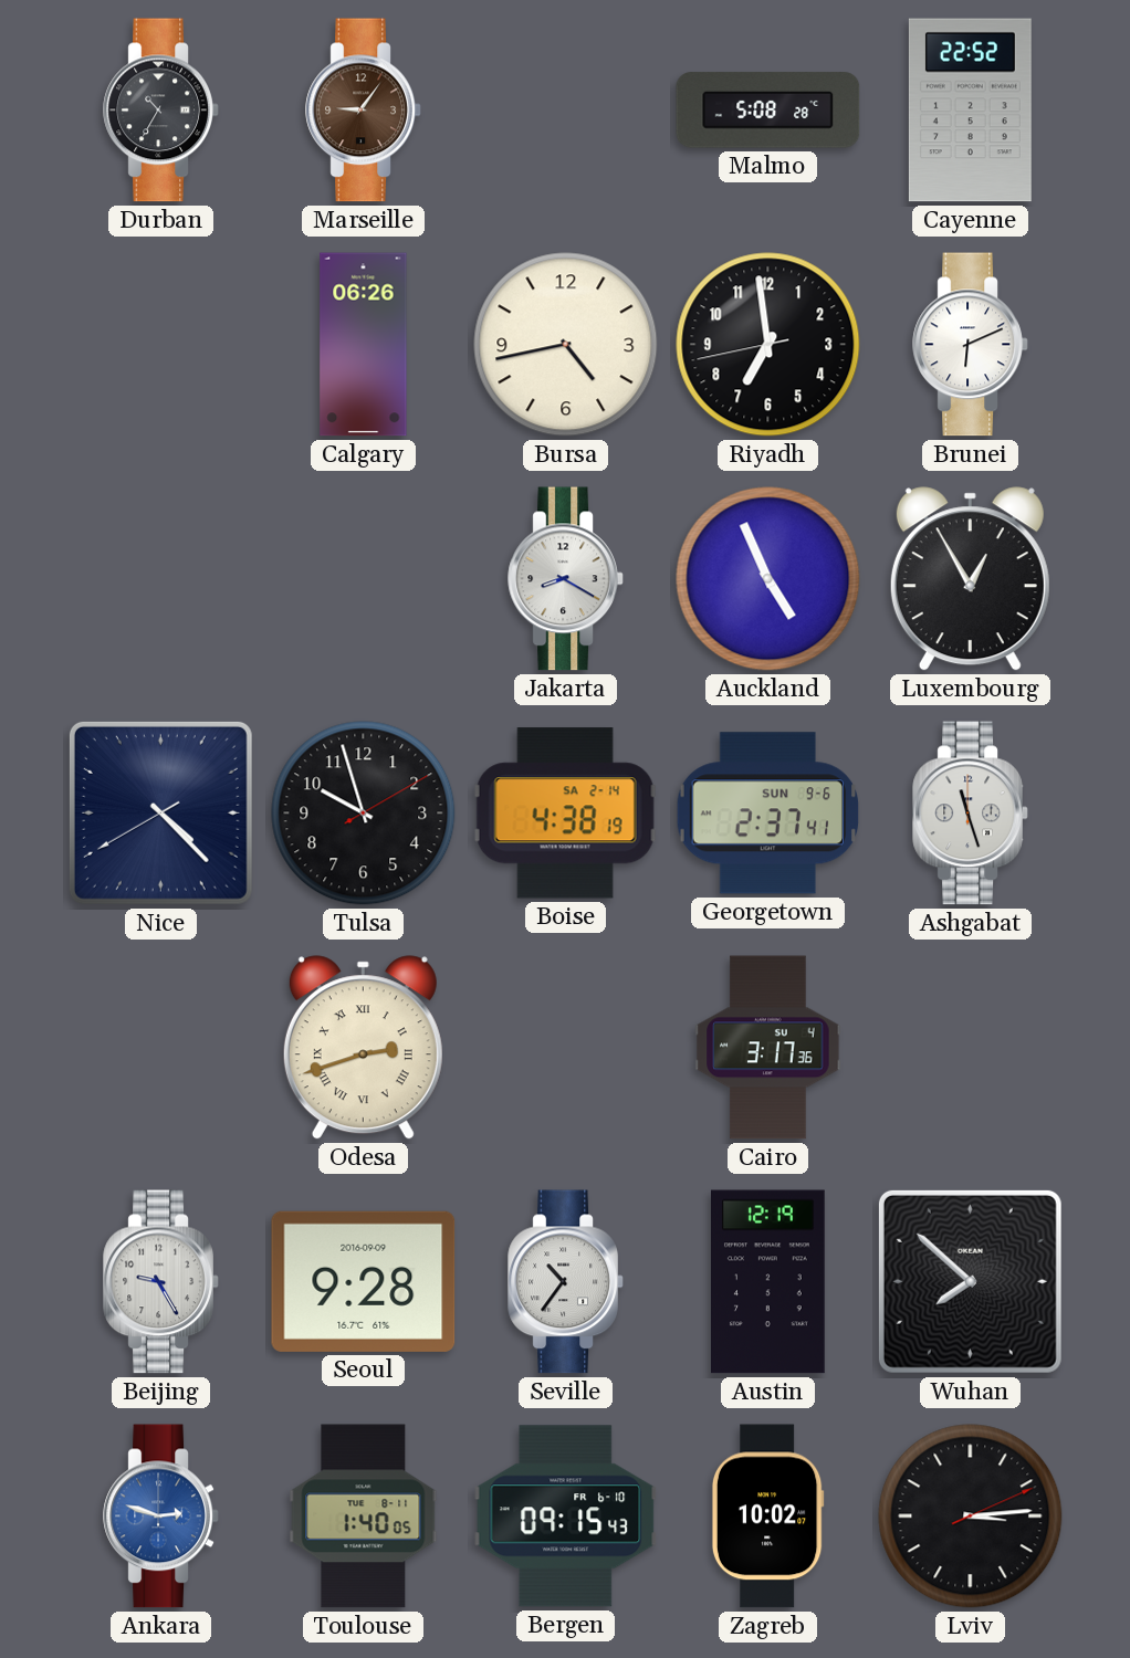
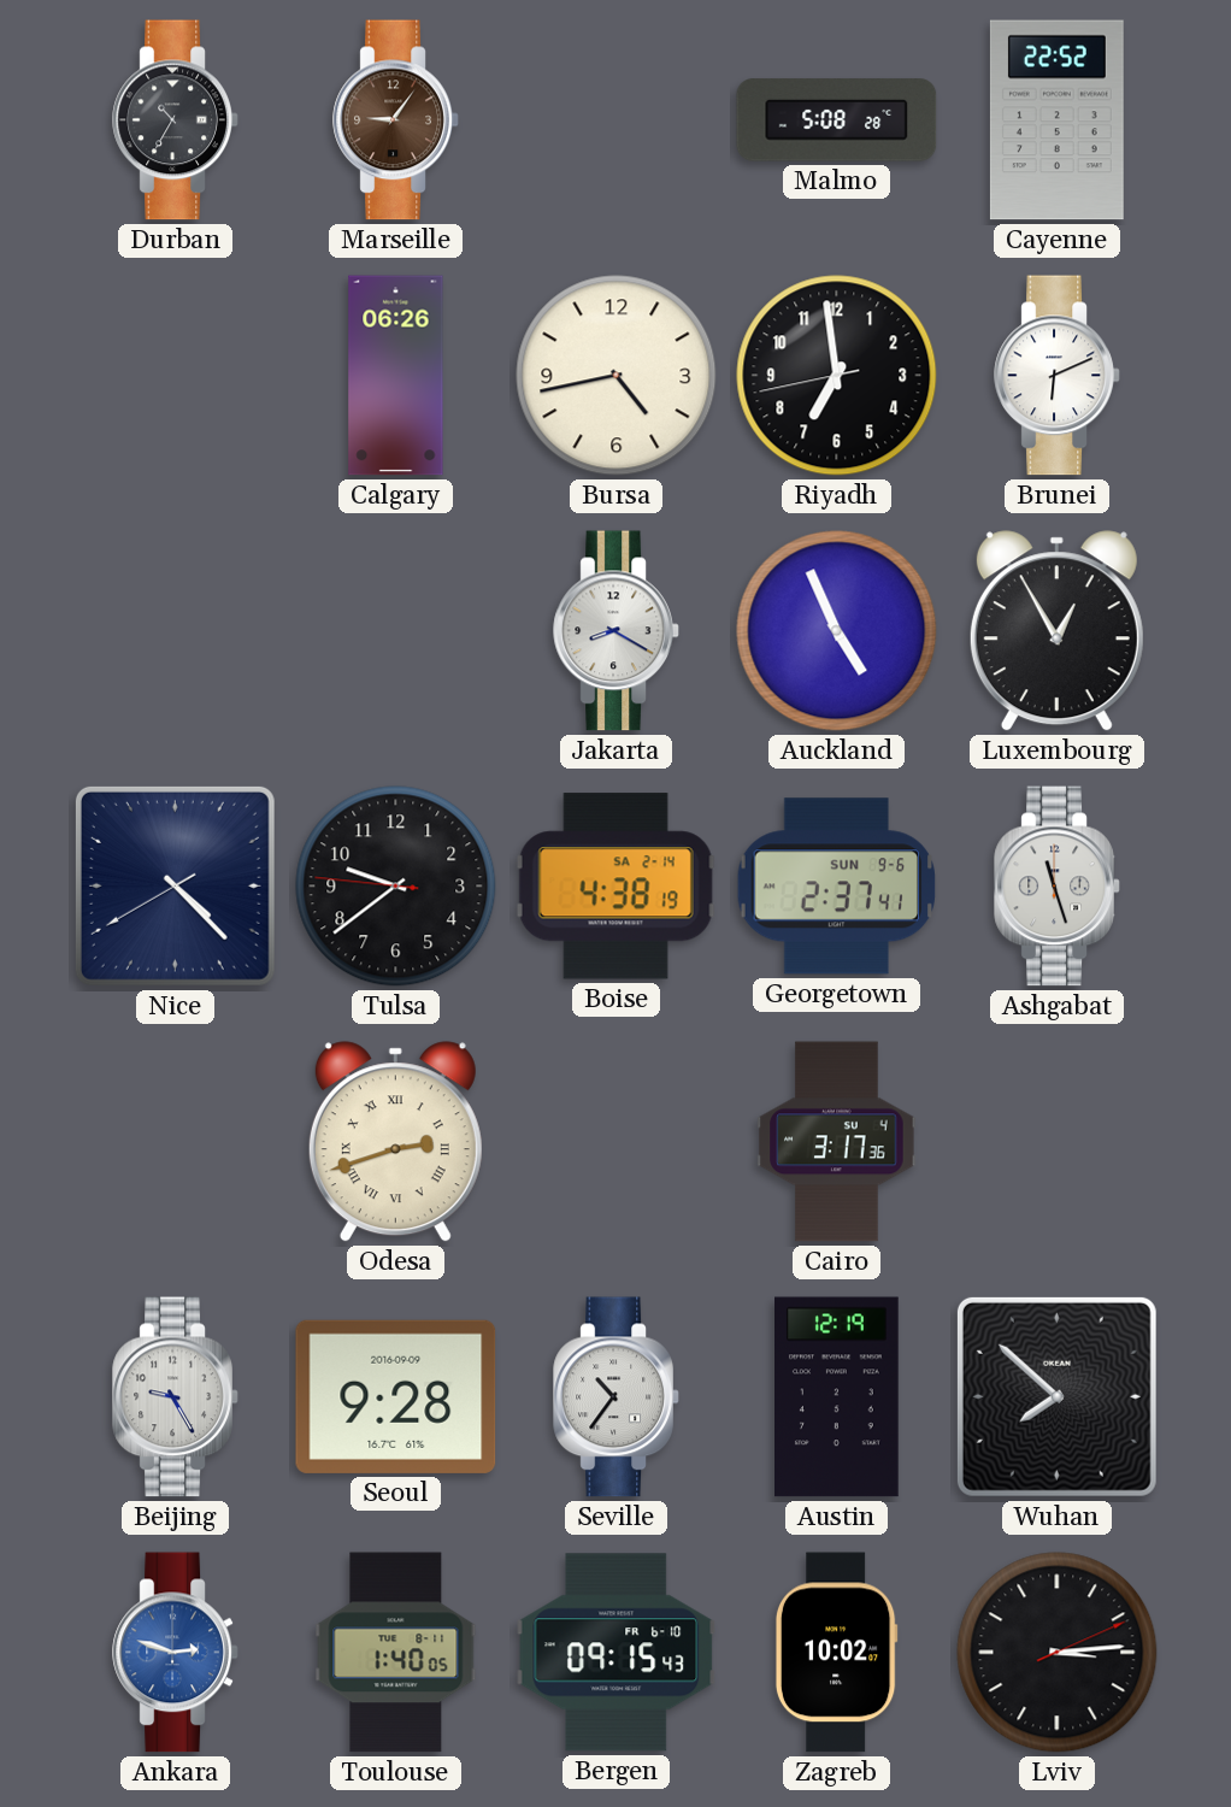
Tulsa: 9:57 -> 9:38 (396, 887)
